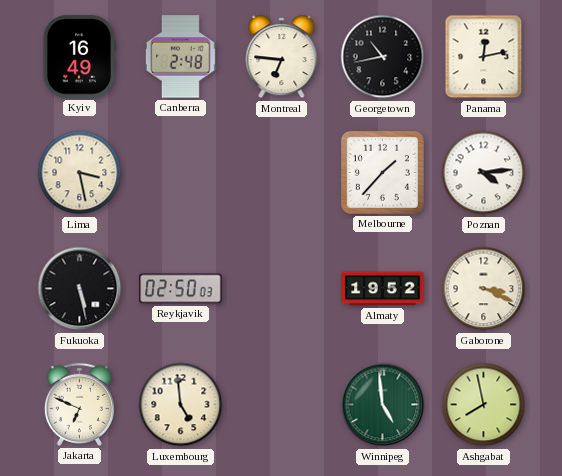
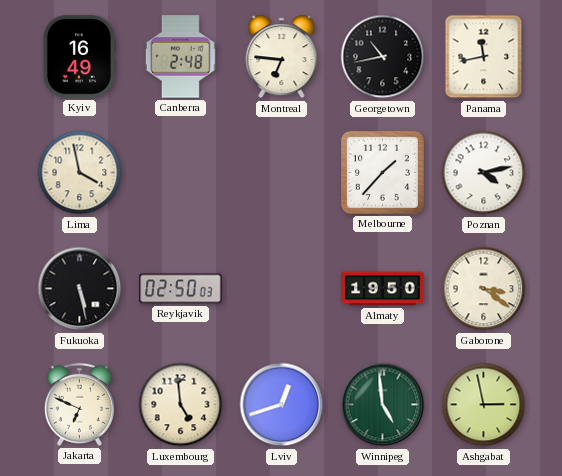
Panama: 12:13 -> 11:43 (484, 57)
Lima: 3:28 -> 3:58 (80, 173)
Poznan: 4:14 -> 4:13 (484, 173)
Almaty: 19:52 -> 19:50 (383, 289)
Gaborone: 3:19 -> 3:21 (484, 289)
Lviv: none -> 12:42 (282, 405)
Ashgabat: 7:58 -> 2:58 (484, 405)
